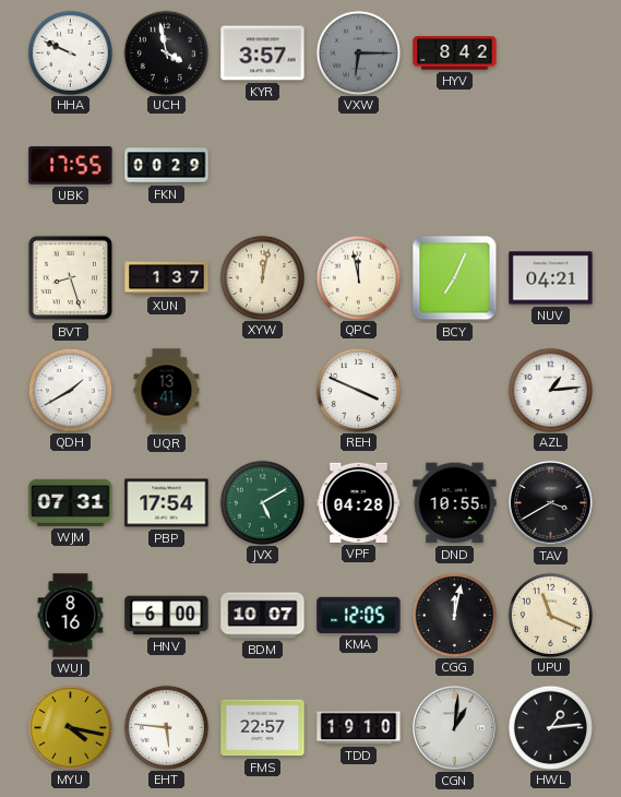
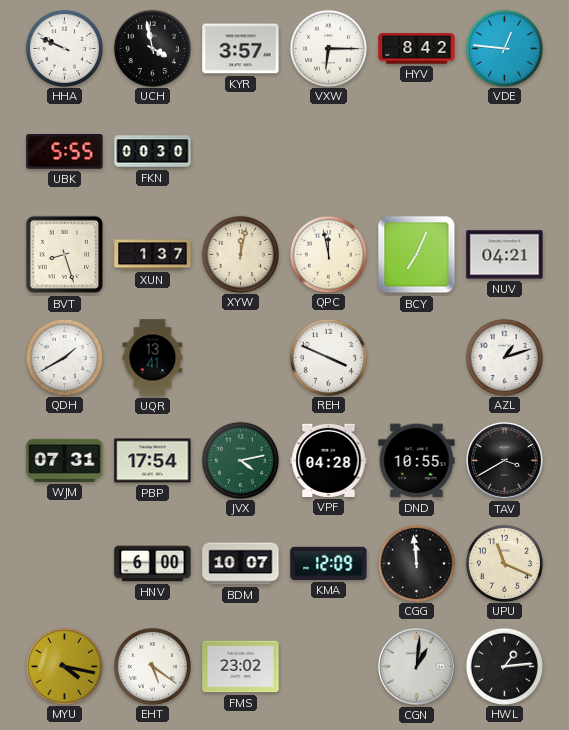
VXW dial: grey -> white (328, 48)
VDE: none -> 12:46 (504, 48)
UBK: 17:55 -> 5:55 (65, 152)
FKN: 00:29 -> 00:30 (153, 152)
AZL: 1:14 -> 1:12 (504, 357)
JVX: 5:10 -> 4:13 (240, 460)
WUJ: 8:16 -> none (71, 616)
KMA: 12:05 -> 12:09 (329, 563)
CGG: 12:02 -> 11:59 (416, 563)
EHT: 5:46 -> 5:21 (152, 666)
FMS: 22:57 -> 23:02 (241, 667)
TDD: 19:10 -> none (359, 728)
